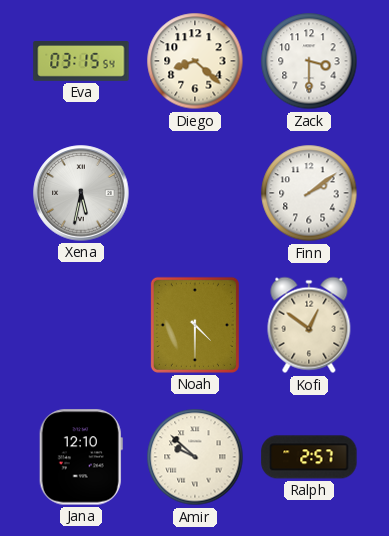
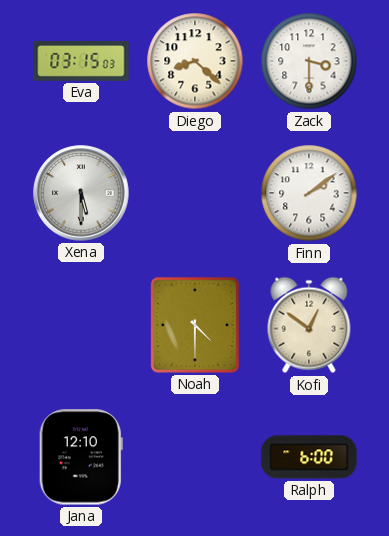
Eva: 03:15:54 -> 03:15:03 (81, 62)
Xena: 5:32 -> 5:30 (81, 193)
Amir: 9:52 -> none (195, 457)
Ralph: 2:57 -> 6:00 (309, 457)
